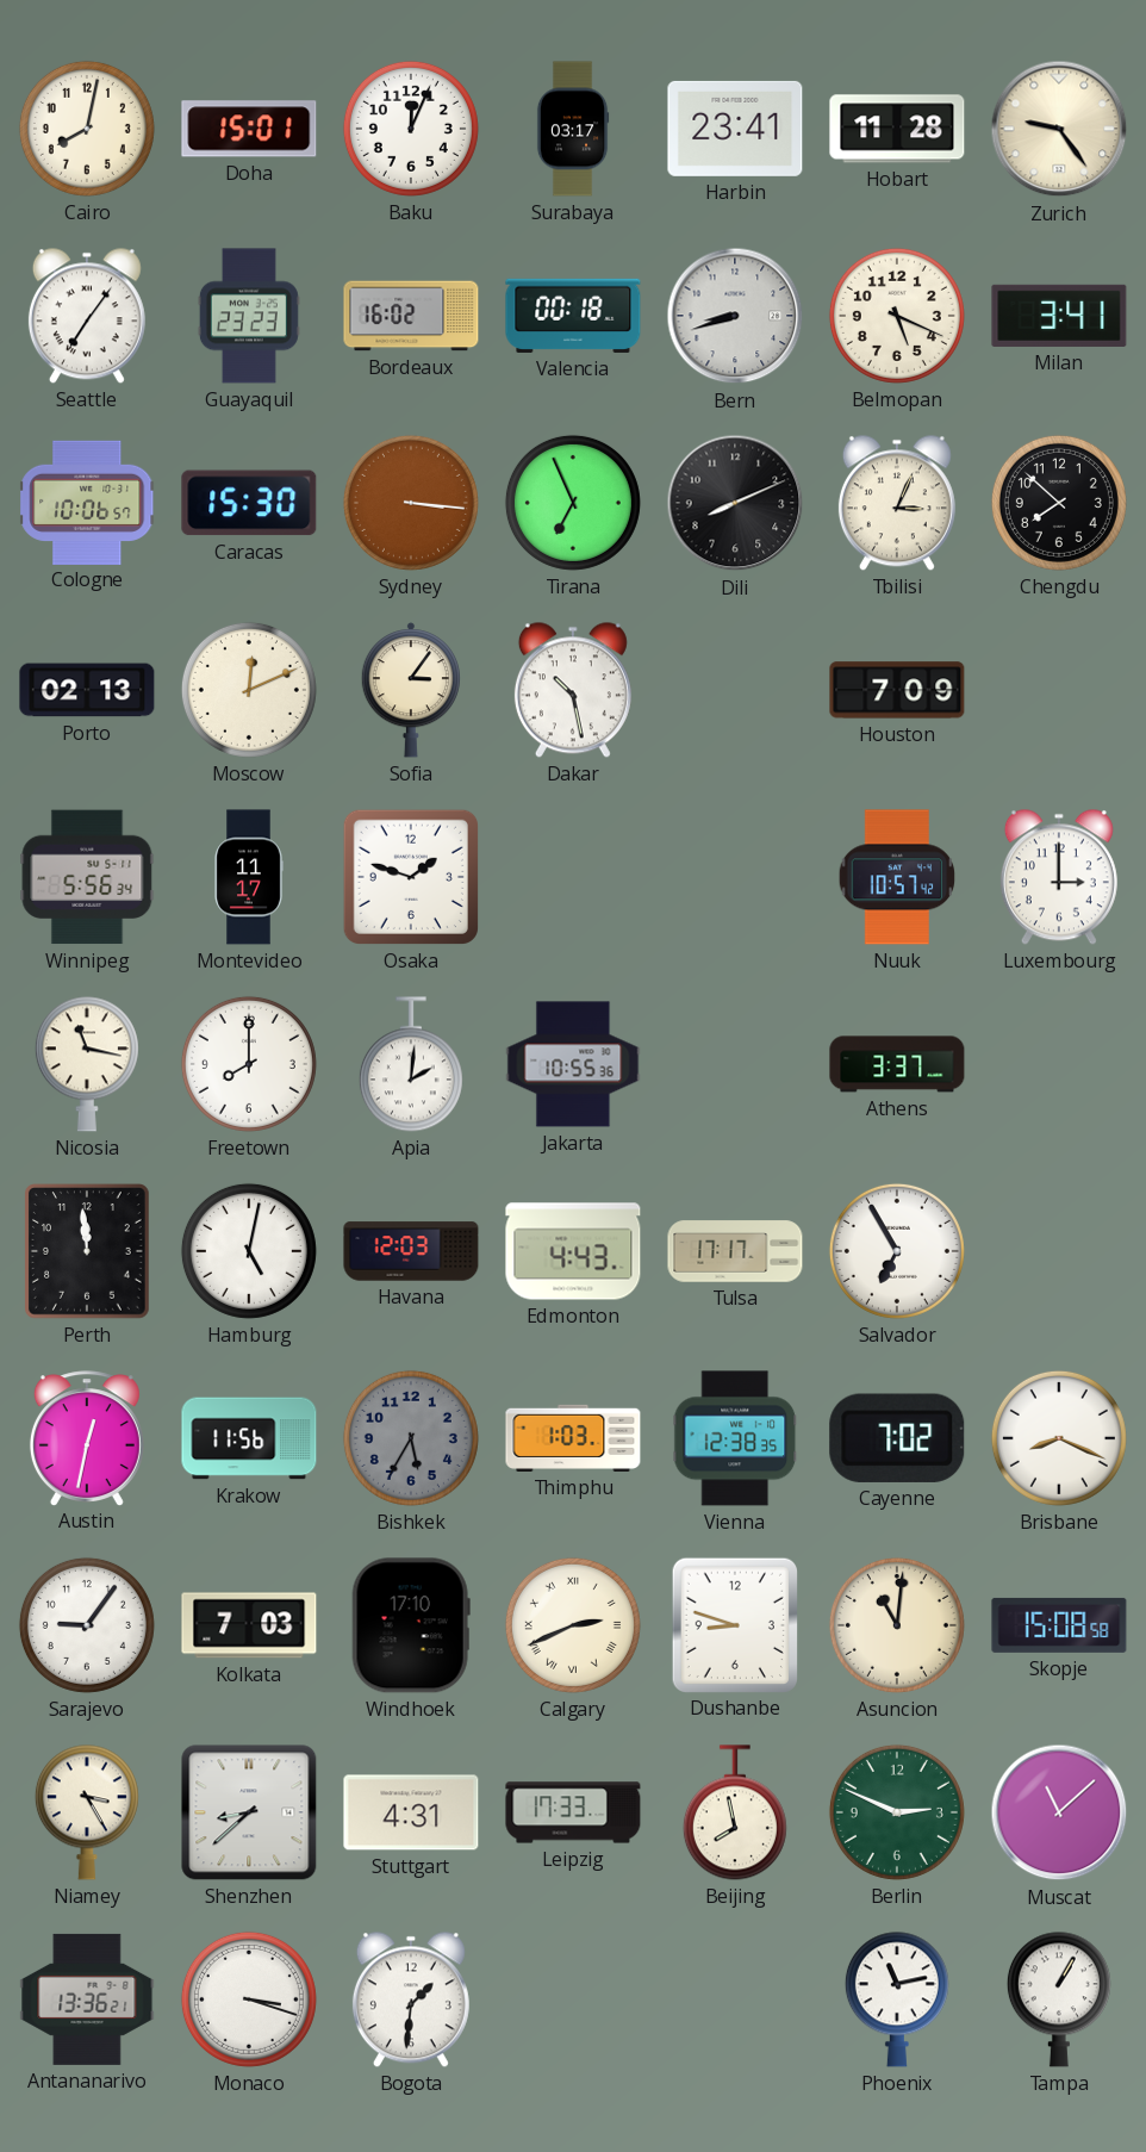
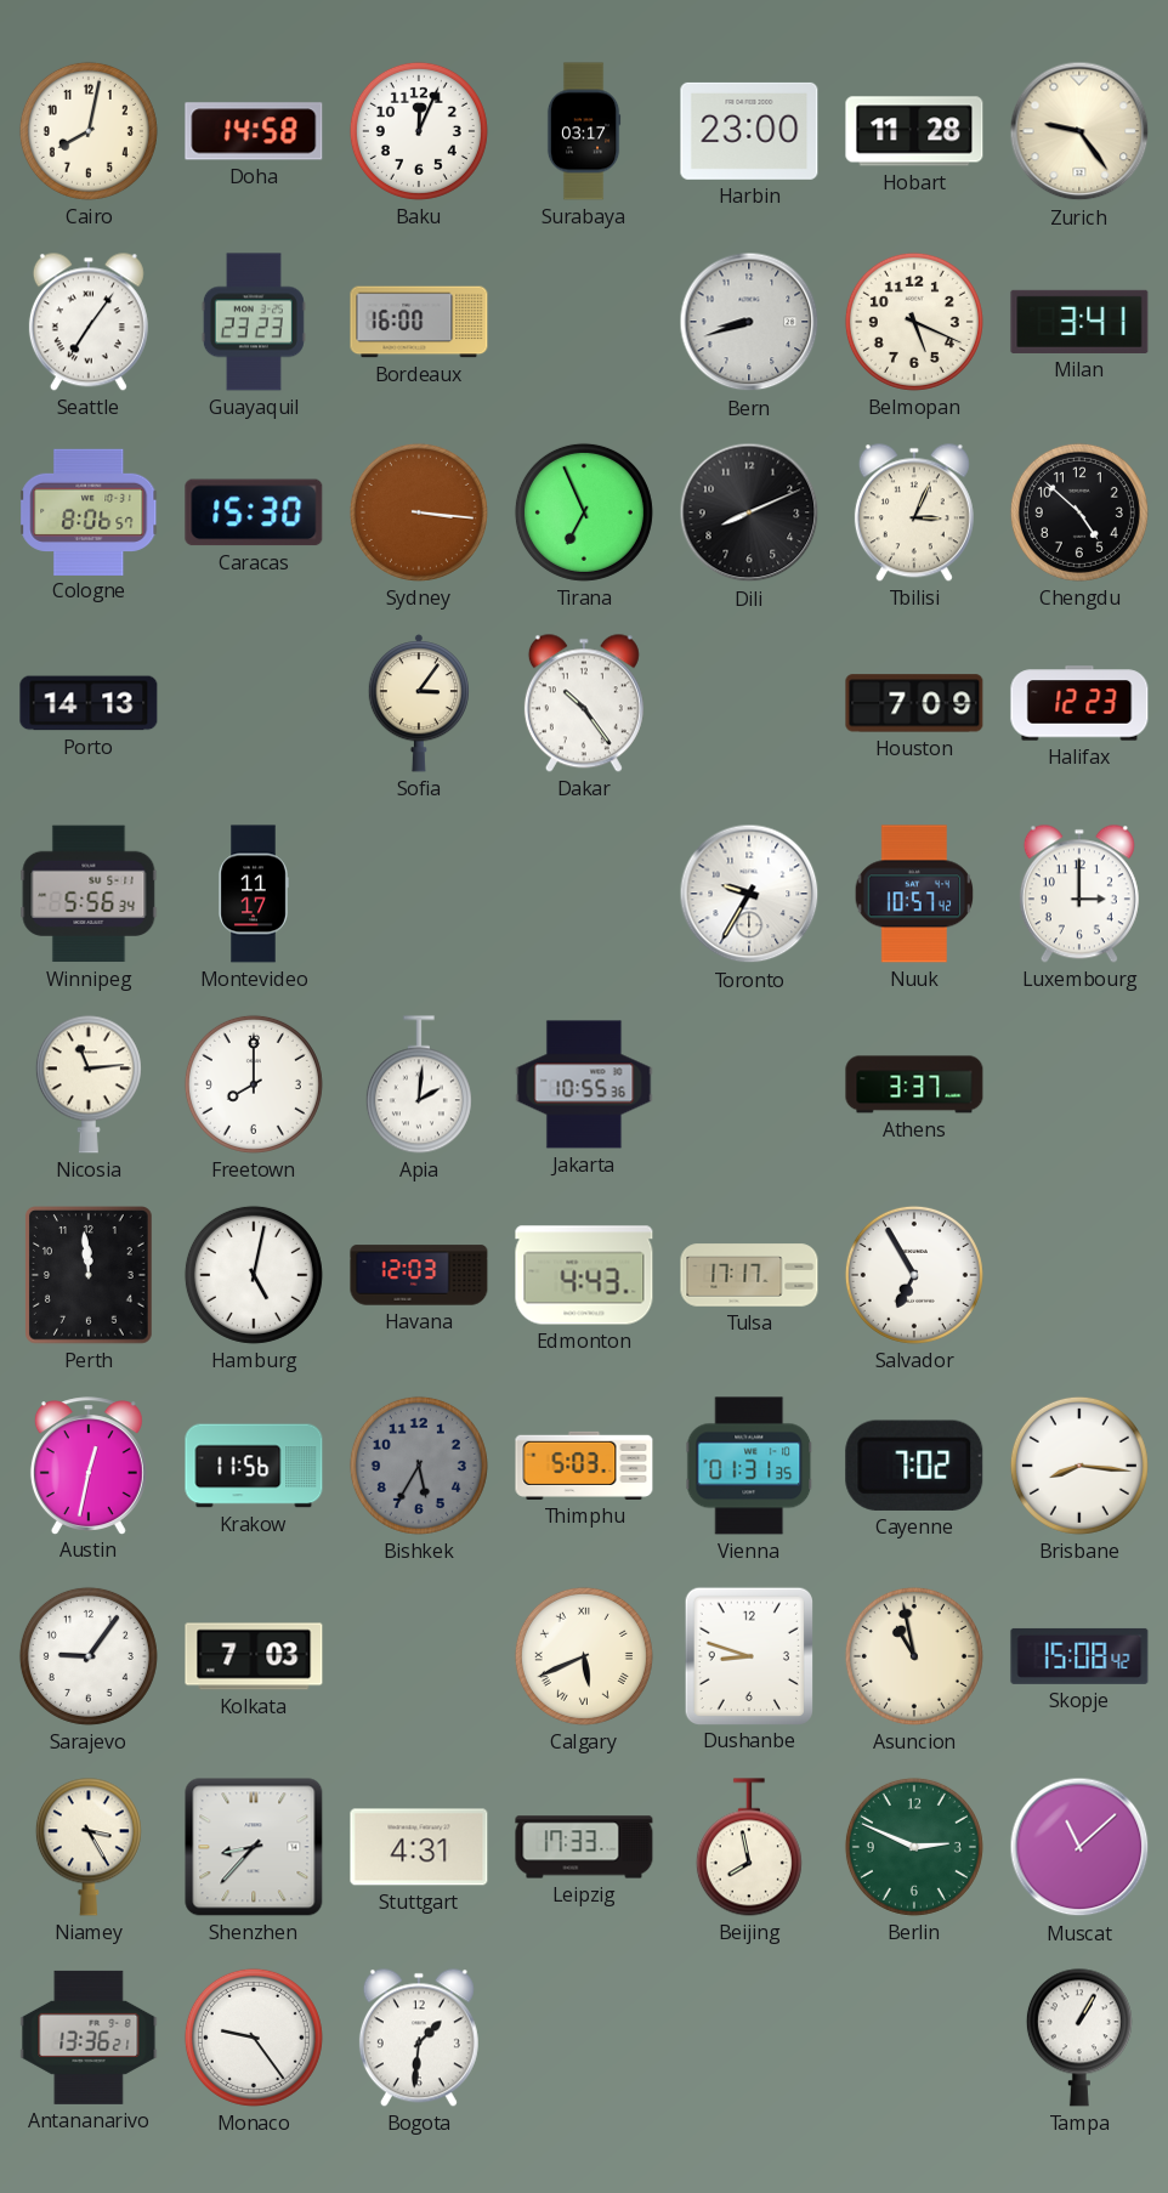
Doha: 15:01 -> 14:58 (254, 131)
Harbin: 23:41 -> 23:00 (749, 131)
Bordeaux: 16:02 -> 16:00 (419, 322)
Valencia: 00:18 -> none (573, 316)
Cologne: 10:06 -> 8:06 (90, 511)
Chengdu: 7:52 -> 4:52 (1079, 512)
Porto: 02:13 -> 14:13 (89, 703)
Moscow: 12:11 -> none (249, 690)
Dakar: 10:28 -> 10:24 (584, 703)
Halifax: none -> 12:23 (1079, 703)
Osaka: 1:48 -> none (411, 877)
Toronto: none -> 9:35 (749, 894)
Nicosia: 11:17 -> 11:14 (89, 1084)
Thimphu: 1:03 -> 5:03 (584, 1466)
Vienna: 12:38 -> 01:31 (749, 1466)
Brisbane: 8:19 -> 8:16 (1079, 1466)
Windhoek: 17:10 -> none (411, 1625)
Calgary: 2:41 -> 5:41 (584, 1656)
Asuncion: 11:01 -> 10:58 (914, 1656)
Skopje: 15:08:58 -> 15:08:42 (1079, 1656)
Shenzhen: 8:38 -> 8:37 (254, 1847)
Monaco: 3:18 -> 9:24 (254, 2038)
Phoenix: 11:13 -> none (897, 1999)
